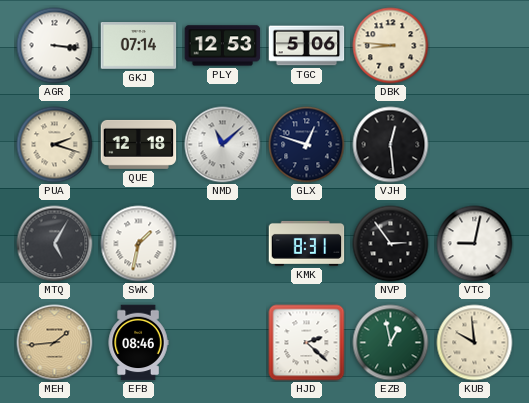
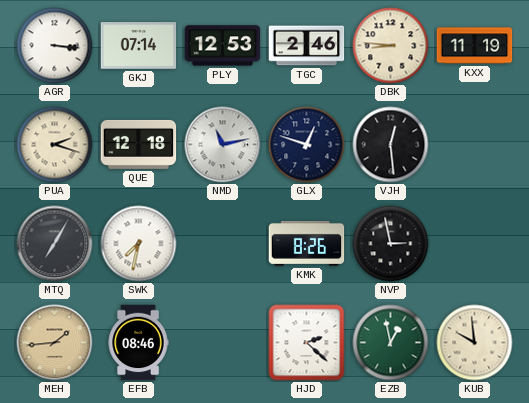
TGC: 5:06 -> 2:46 (307, 46)
KXX: none -> 11:19 (475, 46)
NMD: 11:08 -> 11:13 (223, 145)
MTQ: 5:05 -> 7:05 (55, 244)
SWK: 1:32 -> 7:32 (139, 244)
KMK: 8:31 -> 8:26 (307, 243)
NVP: 2:54 -> 2:58 (391, 244)
VTC: 9:02 -> none (475, 244)
